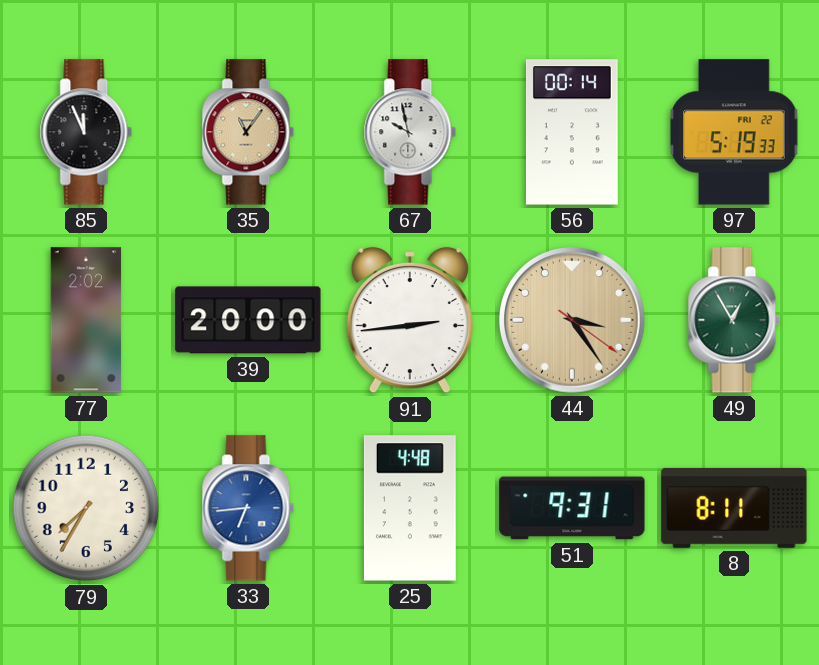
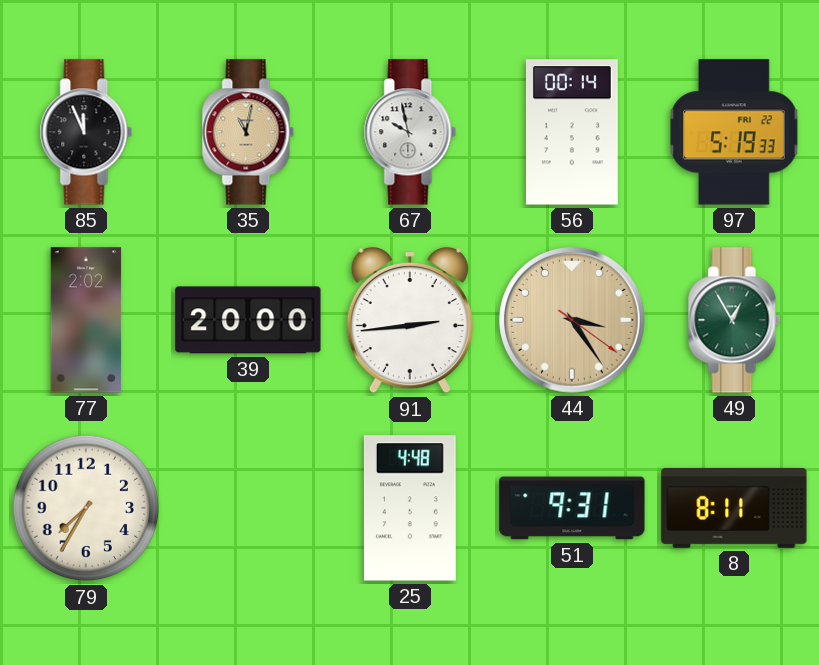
35: 11:06 -> 11:02 (248, 132)
33: 6:44 -> none (248, 508)
